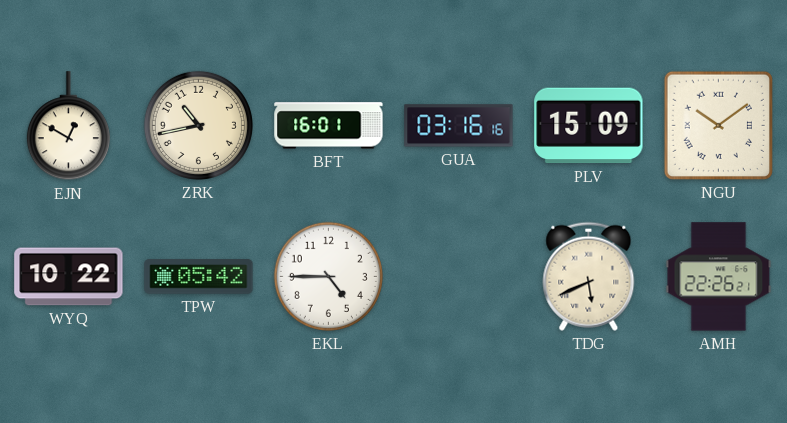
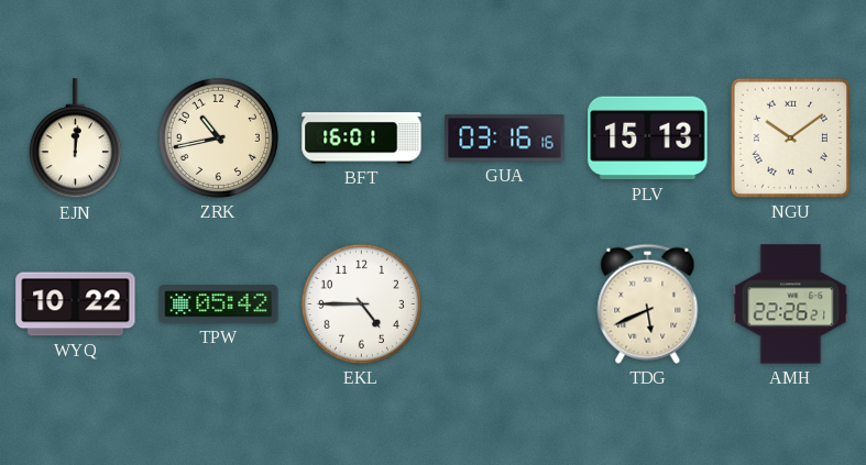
EJN: 12:50 -> 12:01 (75, 139)
PLV: 15:09 -> 15:13 (648, 139)
